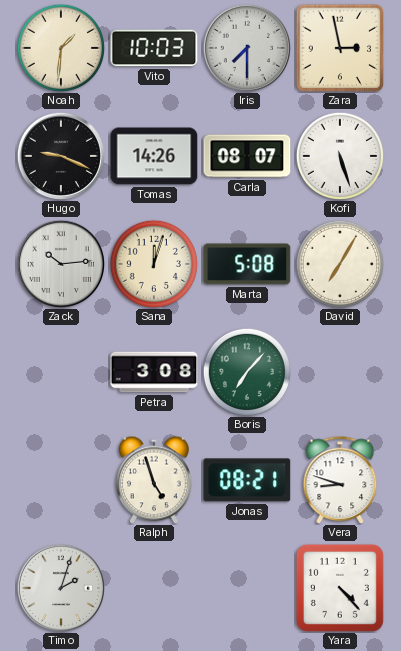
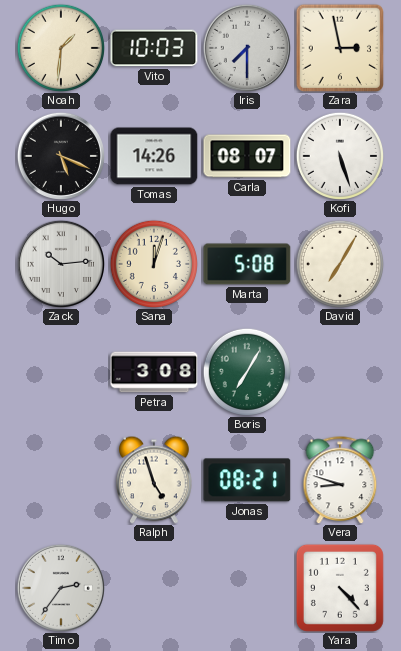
Hugo: 9:19 -> 5:19 (61, 156)
Boris: 7:07 -> 7:05 (246, 371)
Timo: 2:03 -> 2:36 (61, 588)
